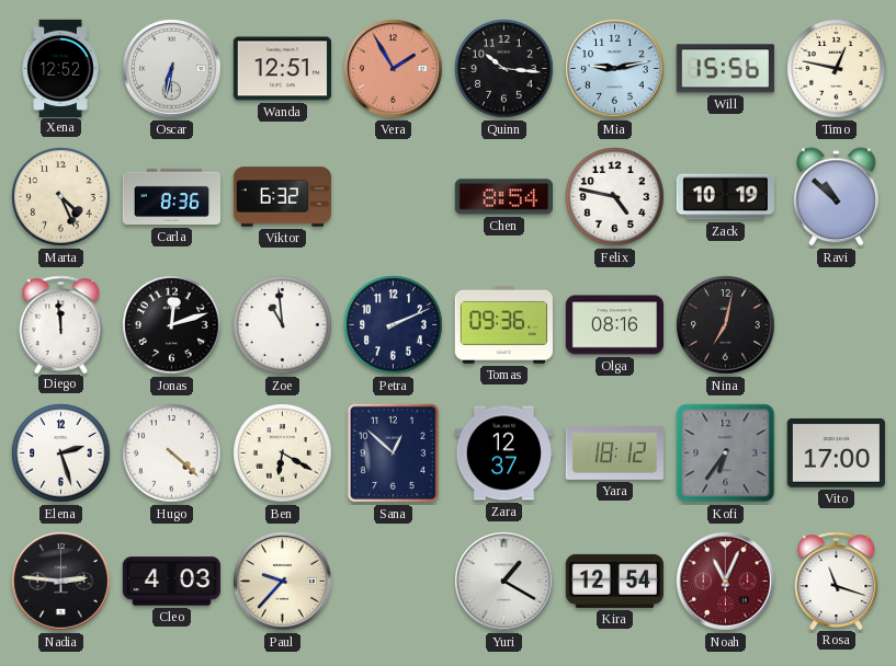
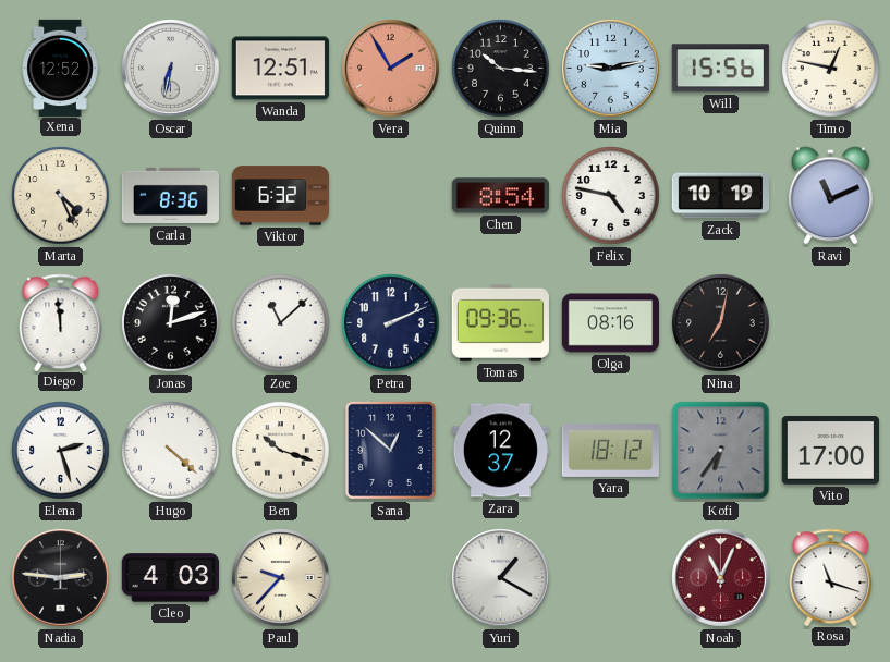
Ravi: 10:52 -> 11:11 (830, 196)
Zoe: 10:59 -> 11:08 (281, 323)
Ben: 6:20 -> 10:18 (281, 451)
Kira: 12:54 -> none (614, 581)
